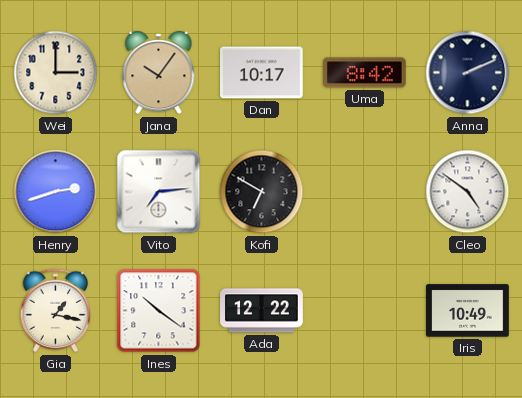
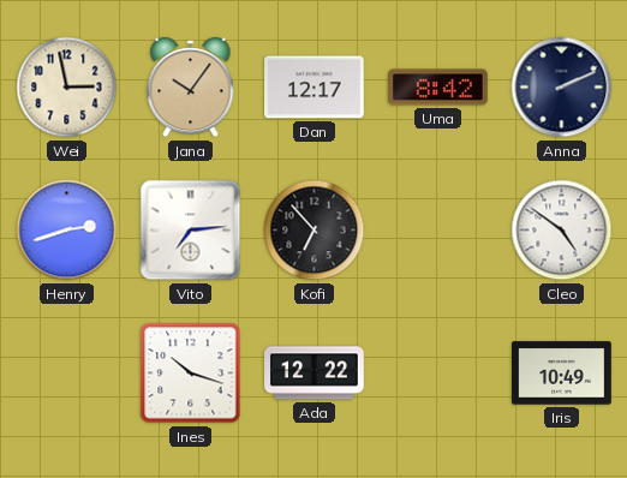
Wei: 3:00 -> 2:58 (67, 88)
Dan: 10:17 -> 12:17 (315, 88)
Kofi: 6:50 -> 6:53 (315, 231)
Gia: 1:17 -> none (56, 311)
Ines: 10:21 -> 10:18 (191, 374)
